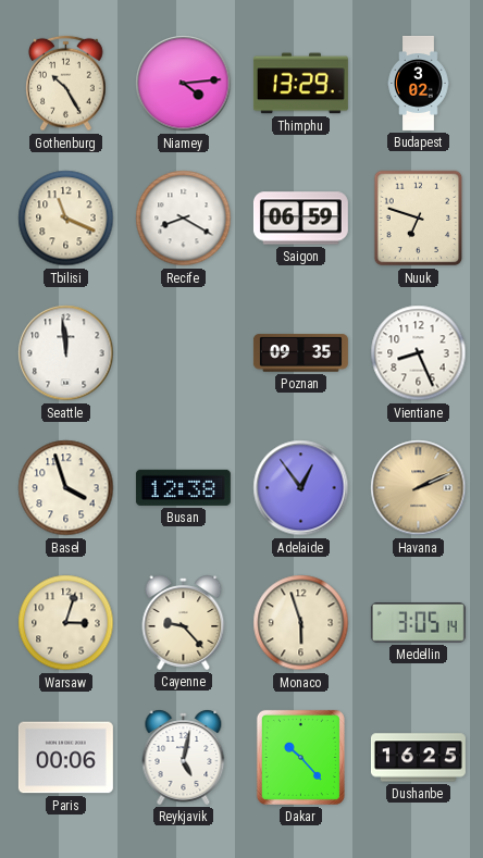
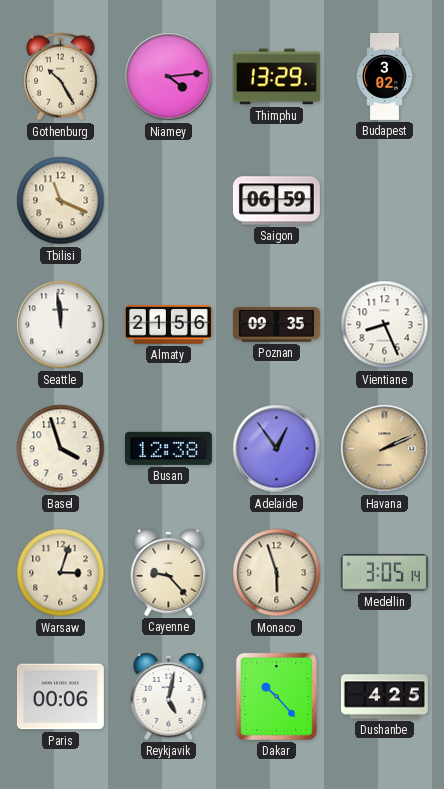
Recife: 8:20 -> none (184, 219)
Nuuk: 6:48 -> none (419, 219)
Almaty: none -> 21:56 (168, 325)
Dushanbe: 16:25 -> 4:25 (384, 697)
